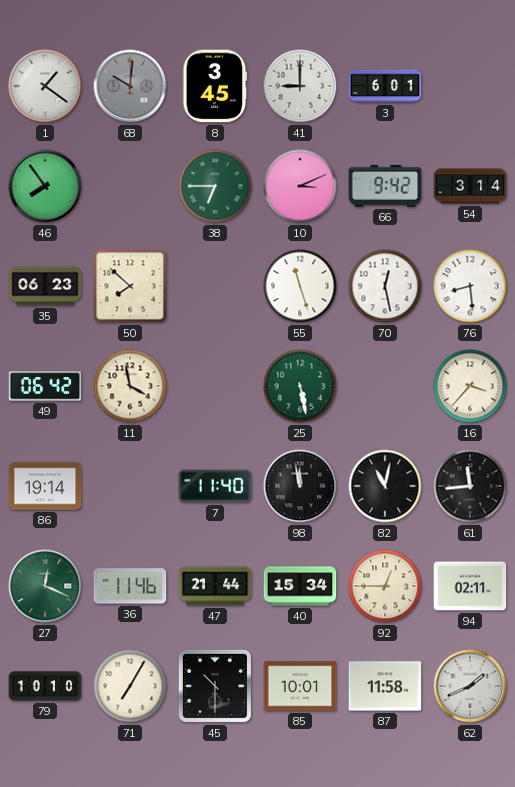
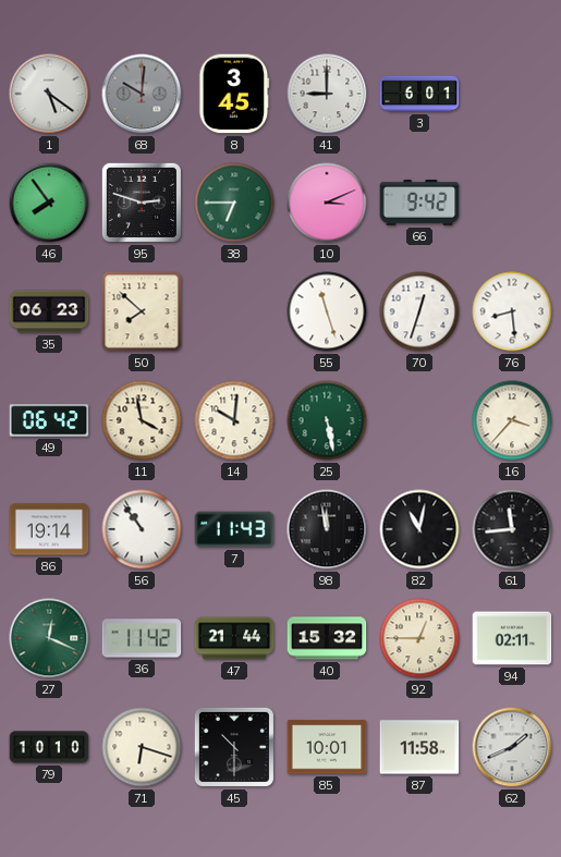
1: 1:21 -> 5:21 (49, 94)
95: none -> 2:48 (142, 203)
54: 3:14 -> none (470, 186)
70: 12:28 -> 12:33 (419, 311)
14: none -> 10:01 (234, 420)
56: none -> 10:54 (142, 529)
7: 11:40 -> 11:43 (234, 529)
36: 11:46 -> 11:42 (142, 638)
40: 15:34 -> 15:32 (327, 638)
71: 7:05 -> 6:18 (142, 747)
